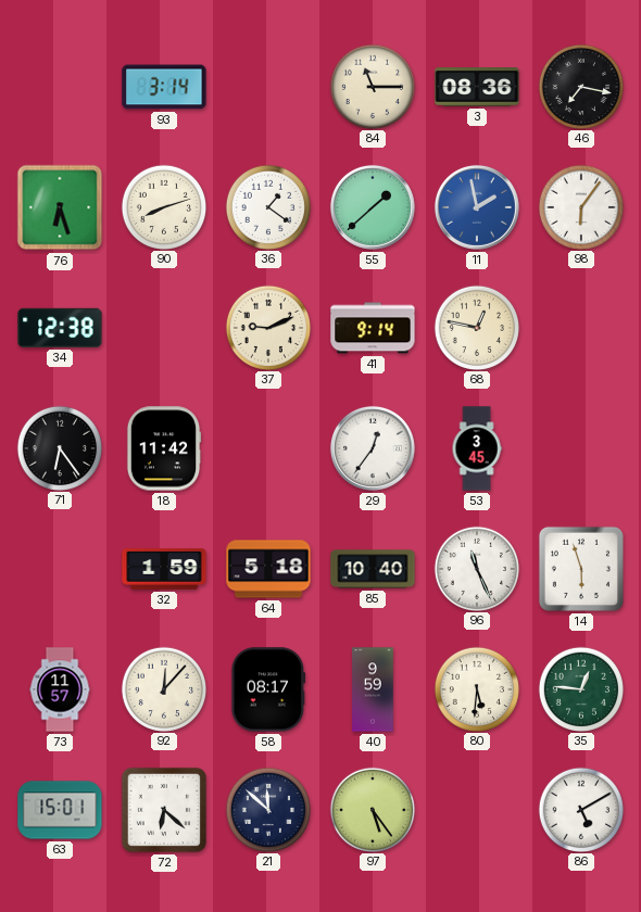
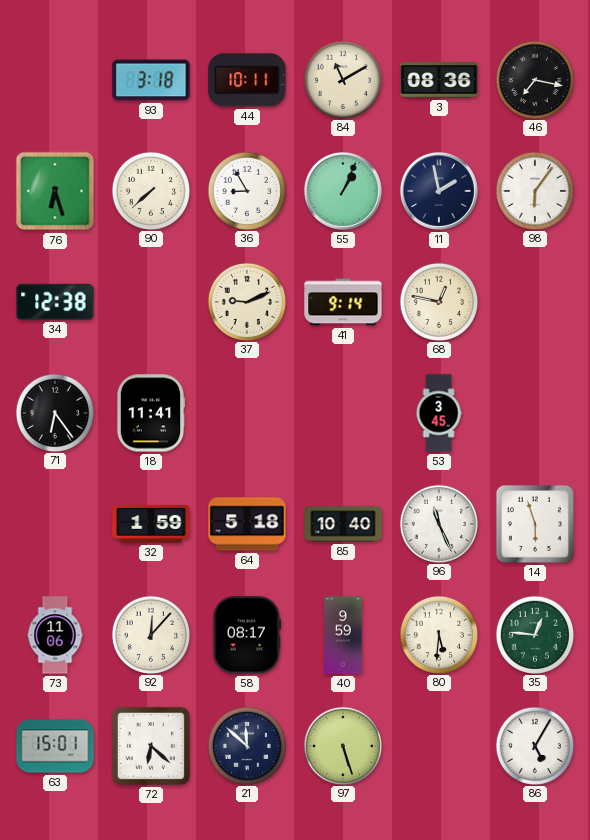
93: 3:14 -> 3:18 (151, 80)
44: none -> 10:11 (247, 80)
84: 11:15 -> 11:10 (342, 79)
90: 8:12 -> 7:38 (150, 190)
36: 1:21 -> 8:55 (246, 190)
55: 1:38 -> 1:04 (343, 191)
11 dial: blue -> navy (439, 191)
18: 11:42 -> 11:41 (151, 413)
29: 12:36 -> none (373, 448)
73: 11:57 -> 11:06 (55, 635)
97: 5:24 -> 5:27 (342, 745)
86: 5:10 -> 5:05 (534, 745)
